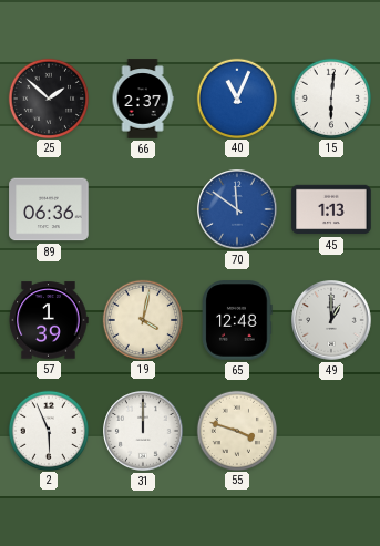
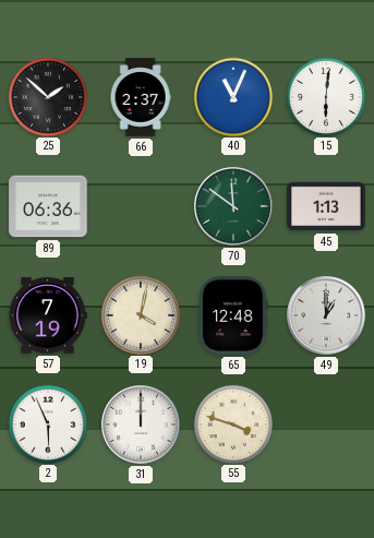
70 dial: blue -> green (233, 206)
57: 1:39 -> 7:19 (48, 315)
